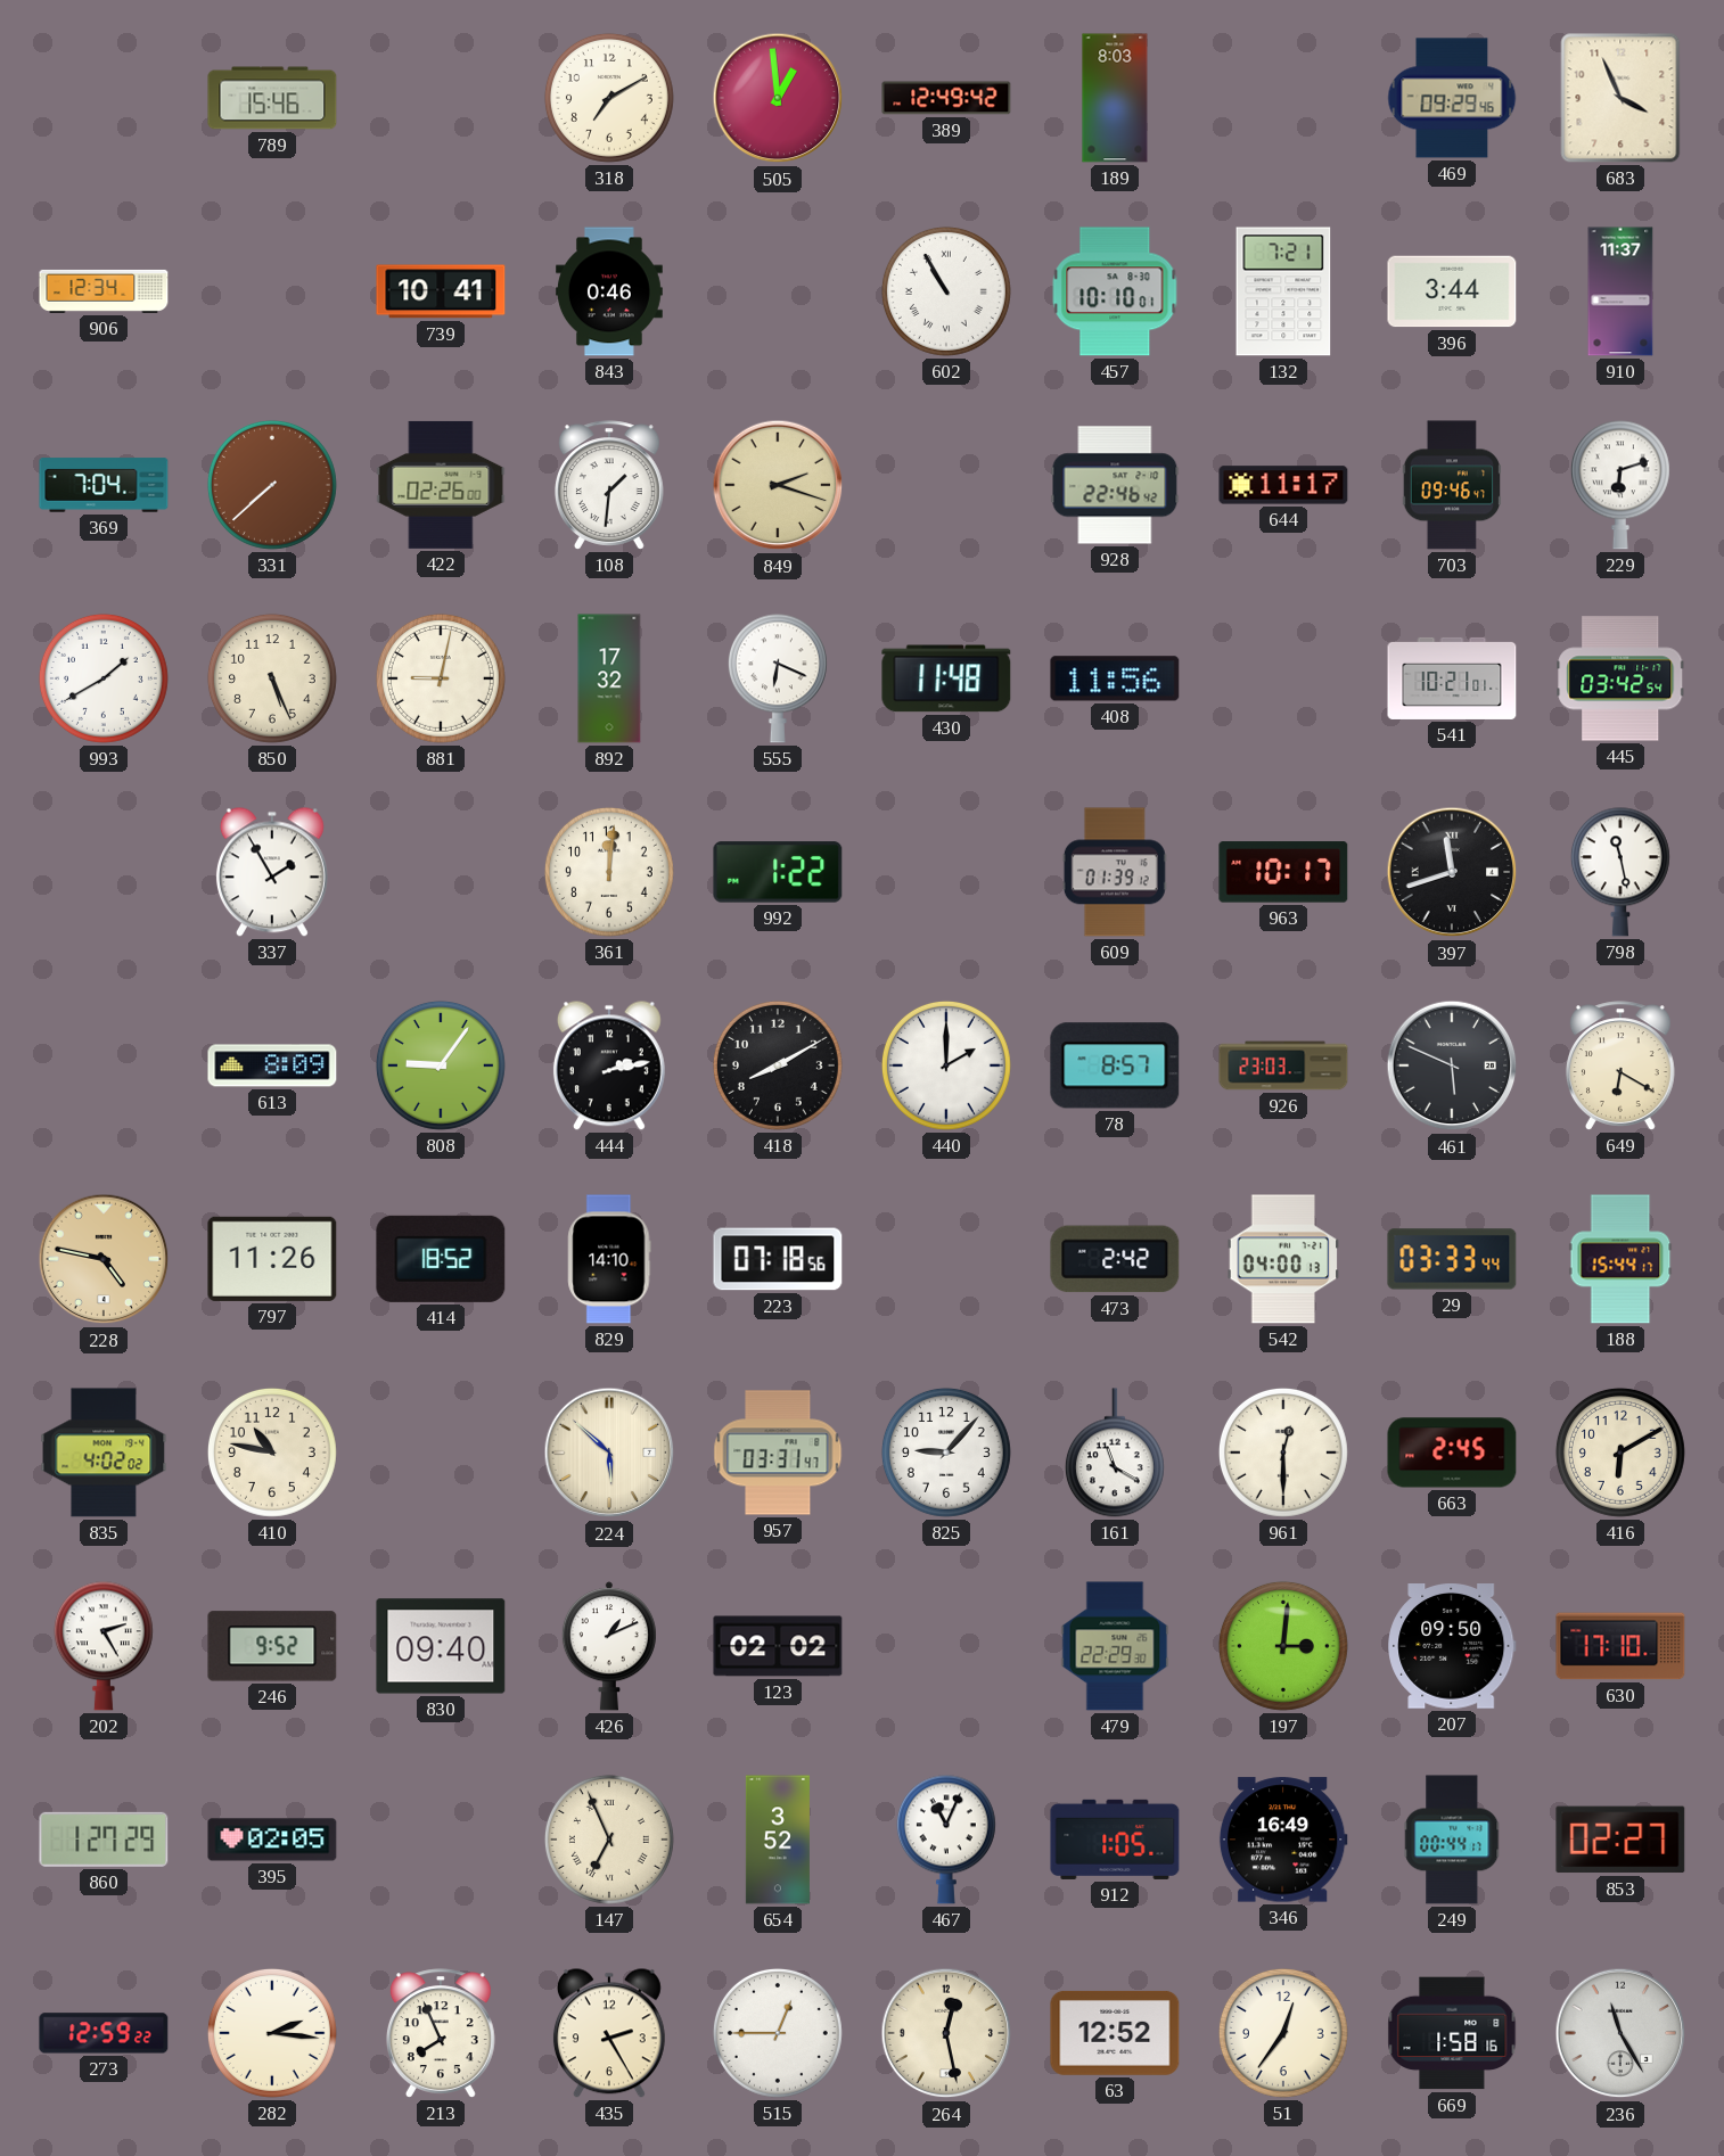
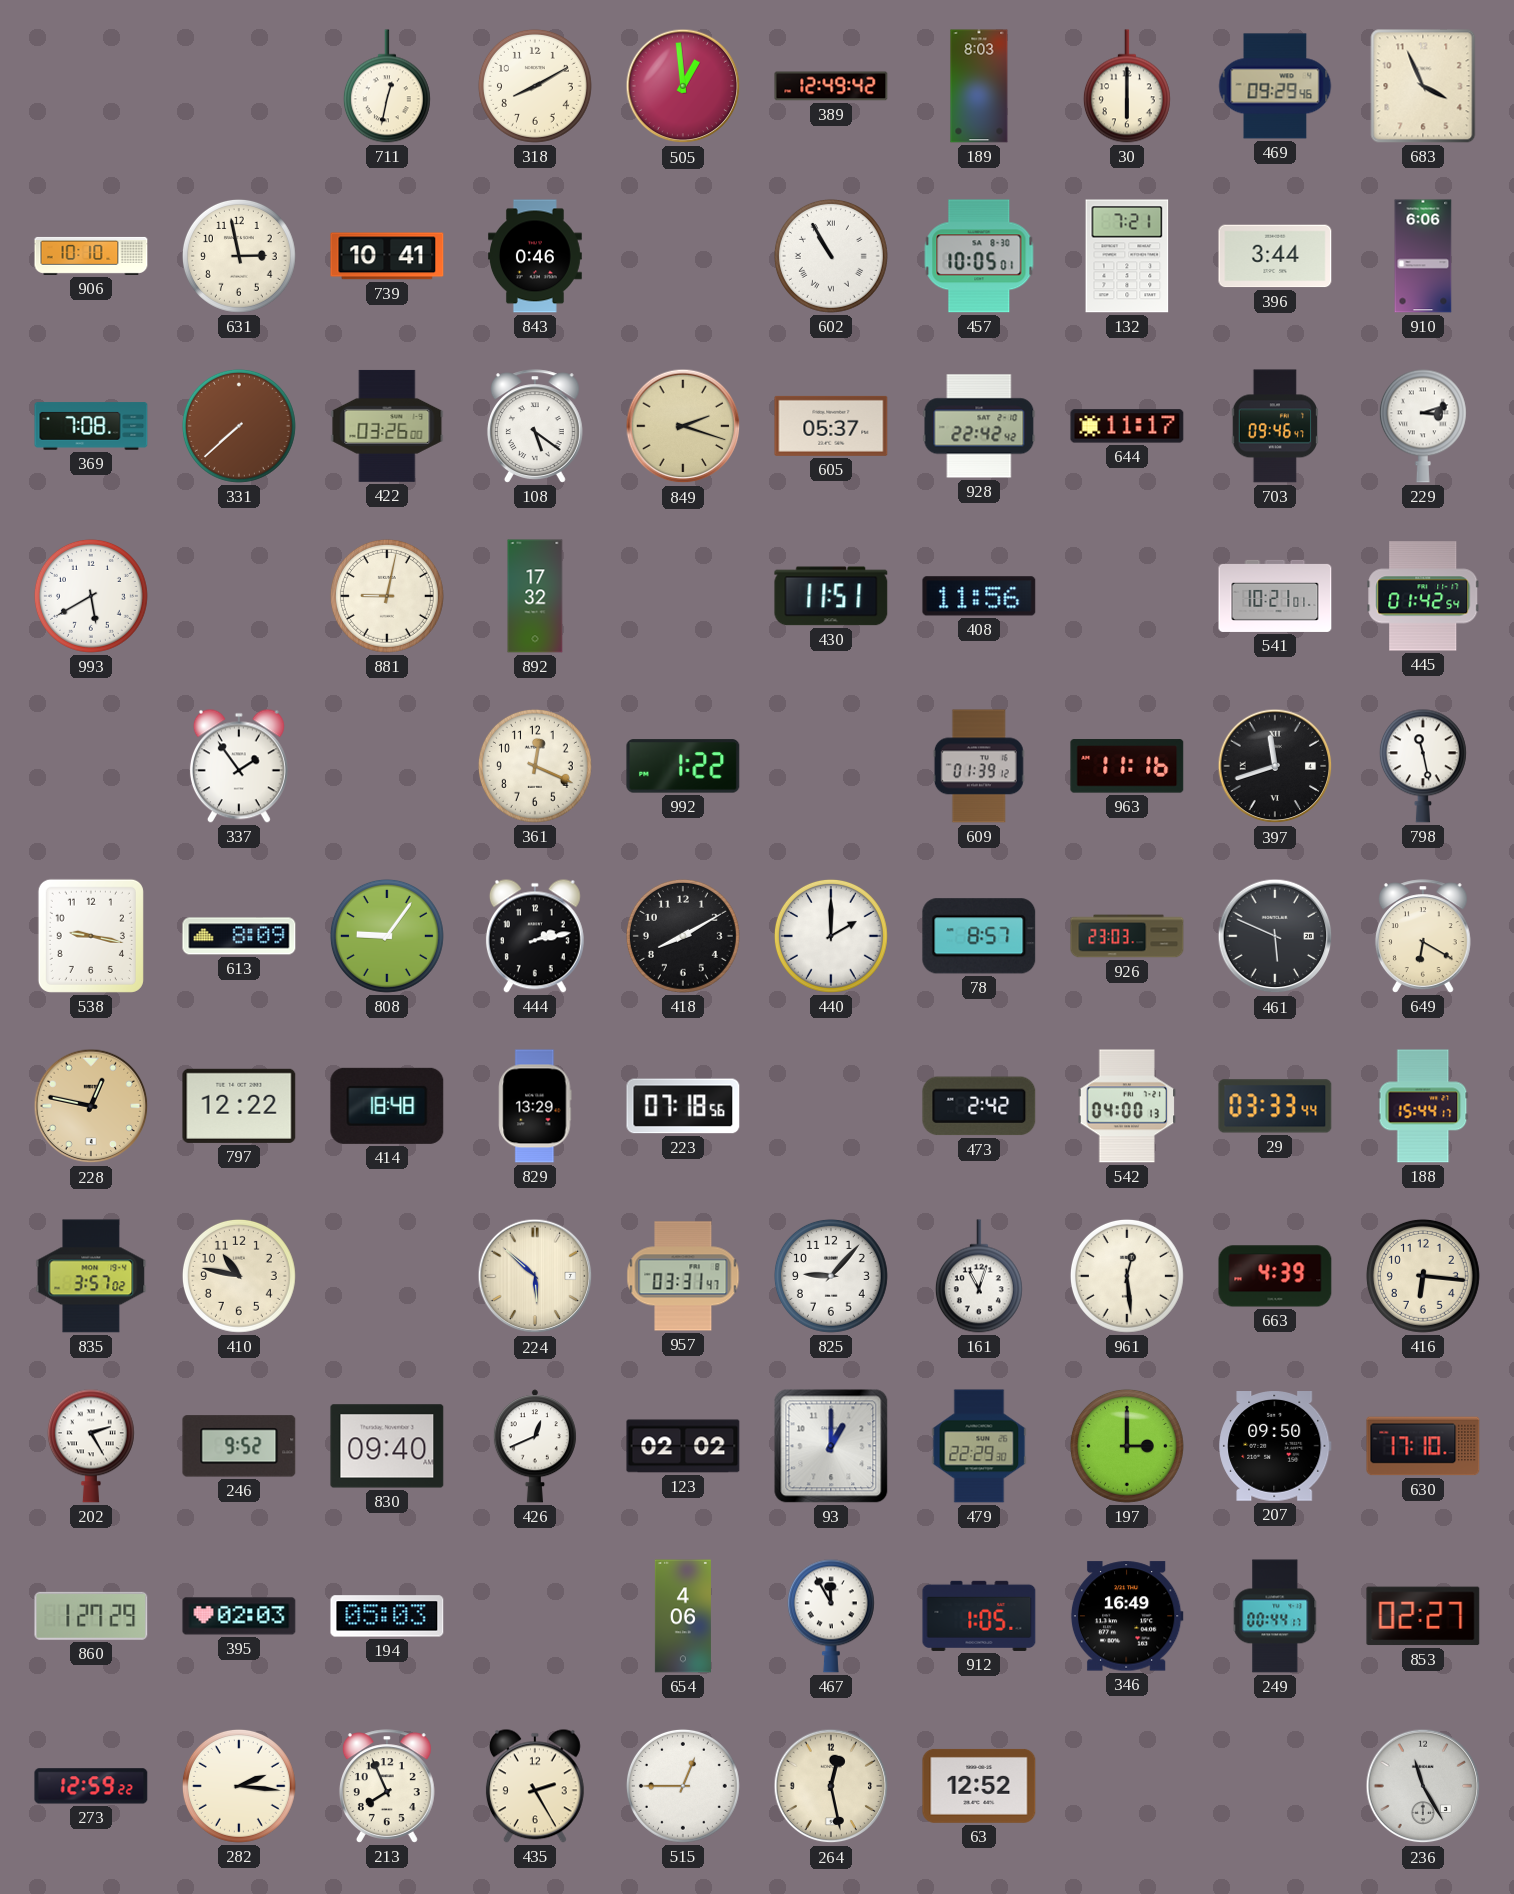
789: 15:46 -> none (272, 98)
711: none -> 12:32 (387, 86)
318: 7:10 -> 8:10 (535, 86)
30: none -> 6:00 (1127, 86)
906: 12:34 -> 10:10 (91, 256)
631: none -> 2:58 (239, 256)
457: 10:10 -> 10:05 (979, 256)
910: 11:37 -> 6:06 (1423, 256)
369: 7:04 -> 7:08 (91, 426)
422: 02:26 -> 03:26 (387, 426)
108: 1:31 -> 5:21 (535, 426)
605: none -> 05:37 (831, 426)
928: 22:46 -> 22:42 (979, 426)
229: 6:12 -> 3:12 (1423, 426)
993: 1:40 -> 5:40 (91, 596)
850: 5:26 -> none (272, 678)
555: 6:19 -> none (778, 678)
430: 11:48 -> 11:51 (831, 596)
445: 03:42 -> 01:42 (1423, 596)
337: 1:55 -> 1:54 (239, 766)
361: 12:01 -> 12:19 (535, 766)
963: 10:17 -> 11:16 (1127, 766)
538: none -> 9:17 (91, 936)
228: 4:47 -> 12:47 (91, 1106)
797: 11:26 -> 12:22 (239, 1106)
414: 18:52 -> 18:48 (387, 1106)
829: 14:10 -> 13:29 (535, 1106)
835: 4:02 -> 3:57 (91, 1276)
161: 11:20 -> 11:03 (979, 1276)
961: 12:30 -> 12:29 (1127, 1276)
663: 2:45 -> 4:39 (1275, 1276)
416: 6:10 -> 6:16 (1423, 1276)
426: 1:11 -> 12:41 (535, 1446)
93: none -> 1:00 (831, 1446)
197: 3:01 -> 3:00 (1127, 1446)
395: 02:05 -> 02:03 (239, 1616)
194: none -> 05:03 (387, 1616)
147: 6:56 -> none (609, 1840)
654: 3:52 -> 4:06 (683, 1616)
467: 11:04 -> 11:55 (831, 1616)
51: 12:36 -> none (1283, 2033)
669: 1:58 -> none (1452, 2033)
